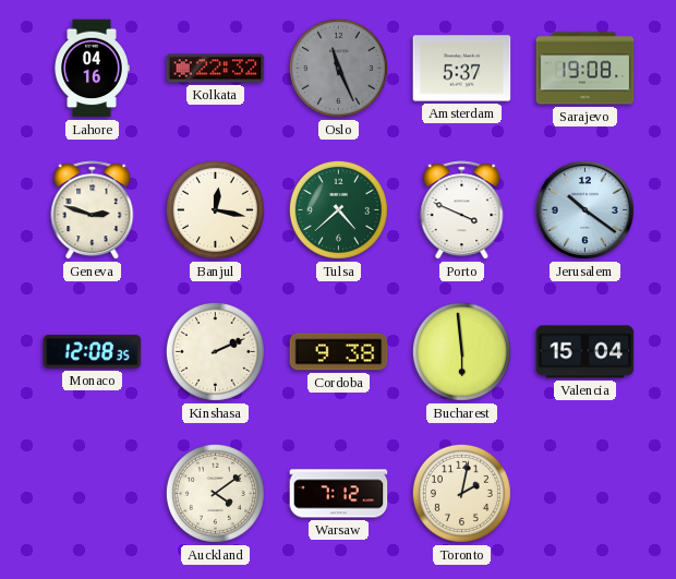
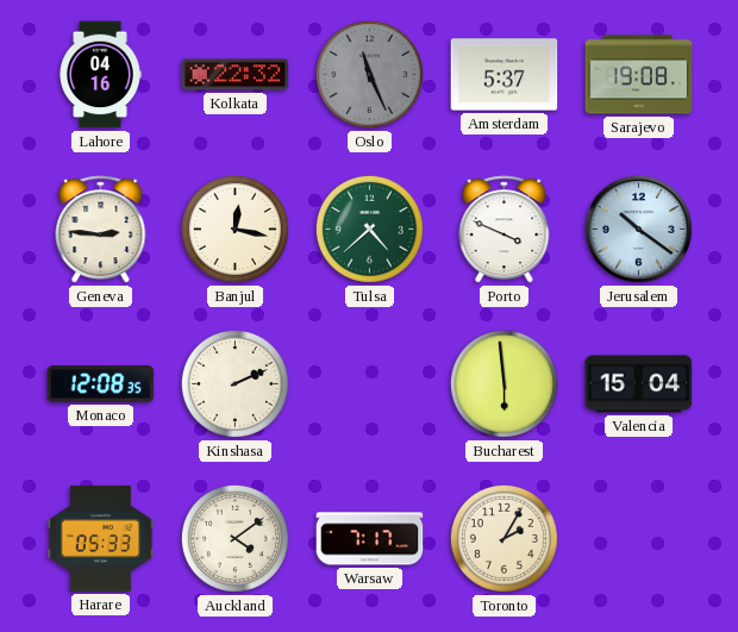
Geneva: 2:48 -> 2:46 (101, 230)
Cordoba: 9:38 -> none (339, 352)
Harare: none -> 05:33 (101, 538)
Warsaw: 7:12 -> 7:17 (370, 539)
Toronto: 2:02 -> 2:05 (504, 538)
